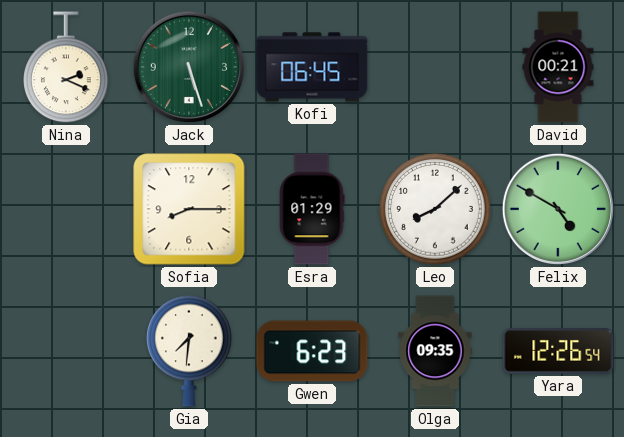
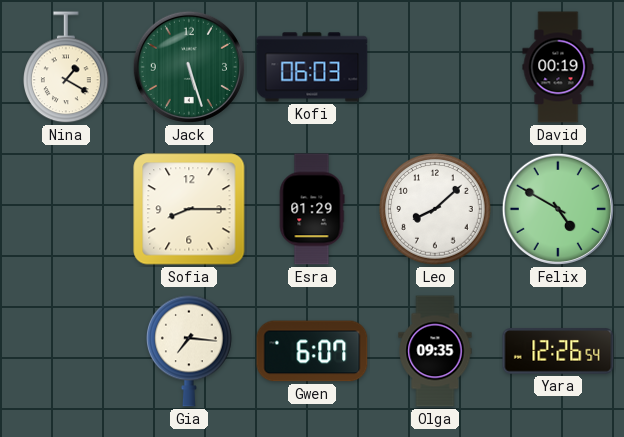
Nina: 2:19 -> 1:20 (67, 68)
Kofi: 06:45 -> 06:03 (312, 67)
David: 00:21 -> 00:19 (558, 67)
Gia: 7:31 -> 7:16 (190, 351)
Gwen: 6:23 -> 6:07 (312, 351)
